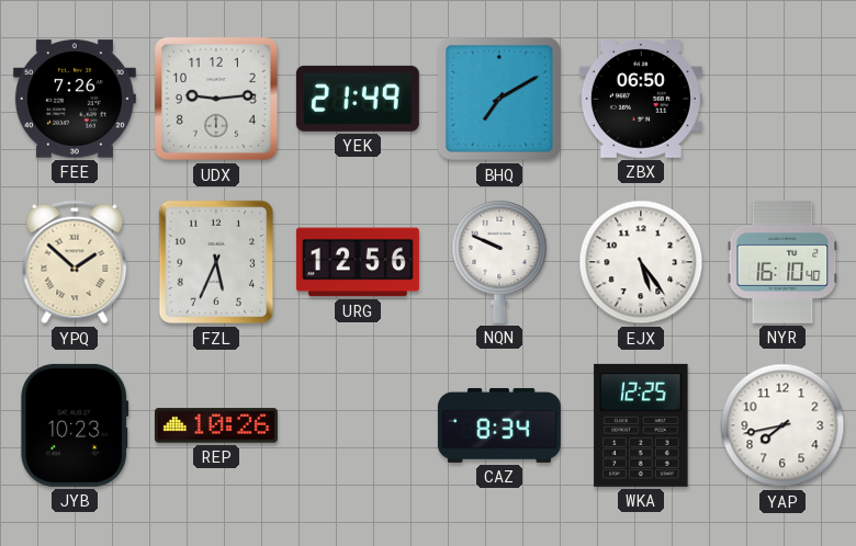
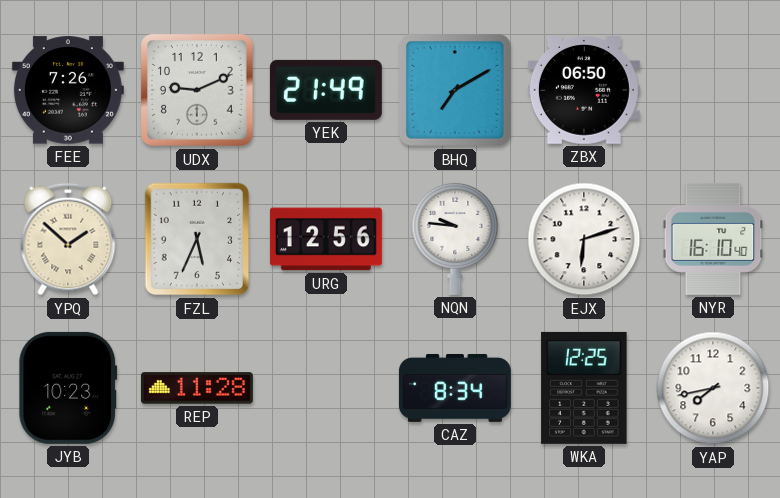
UDX: 9:14 -> 9:11 (198, 91)
NQN: 9:49 -> 9:46 (455, 238)
EJX: 5:24 -> 6:12 (584, 239)
REP: 10:26 -> 11:28 (197, 388)
